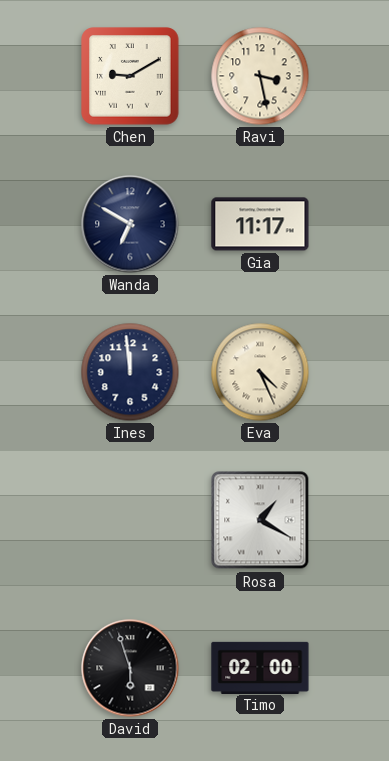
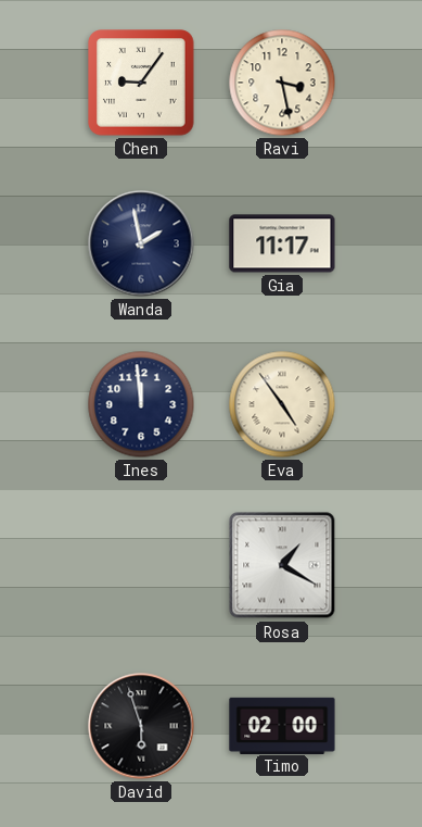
Chen: 9:10 -> 9:06 (141, 83)
Wanda: 6:50 -> 1:58 (141, 243)
Eva: 4:26 -> 4:54 (282, 404)
